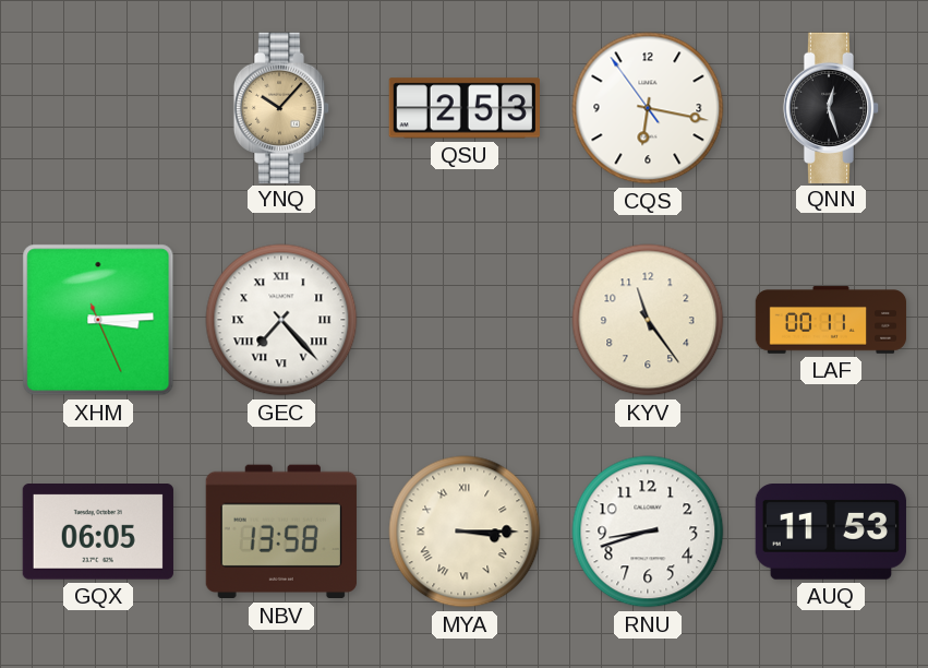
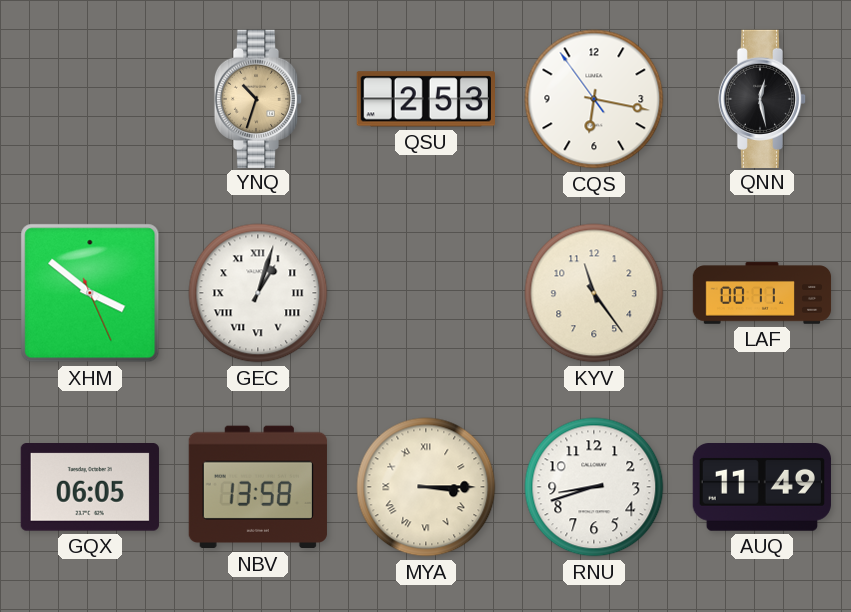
YNQ: 10:07 -> 10:33 (258, 98)
QNN: 12:27 -> 12:28 (762, 98)
XHM: 3:14 -> 3:51 (90, 293)
GEC: 7:23 -> 1:03 (258, 293)
AUQ: 11:53 -> 11:49 (762, 488)
